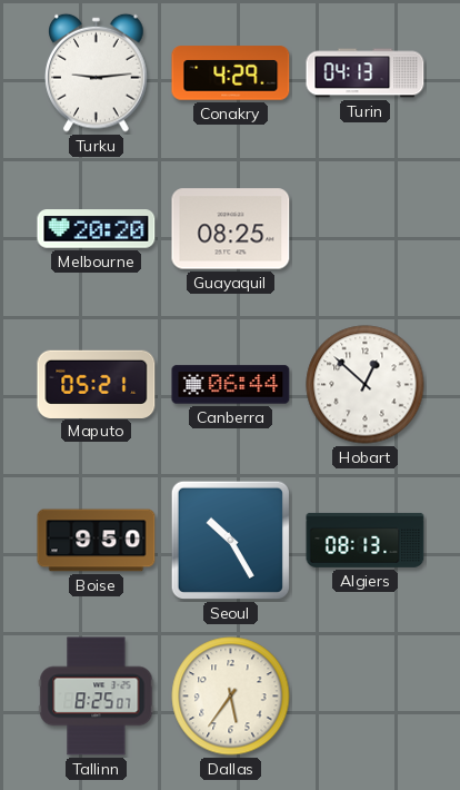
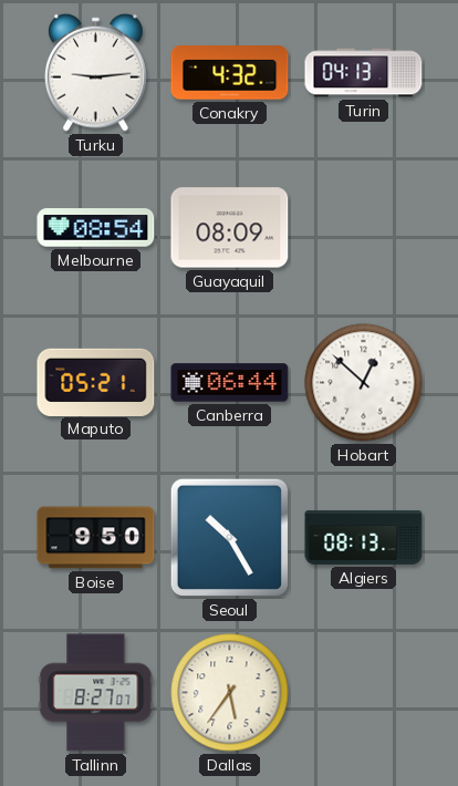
Conakry: 4:29 -> 4:32 (230, 73)
Melbourne: 20:20 -> 08:54 (96, 228)
Guayaquil: 08:25 -> 08:09 (230, 228)
Tallinn: 8:25 -> 8:27 (96, 693)
